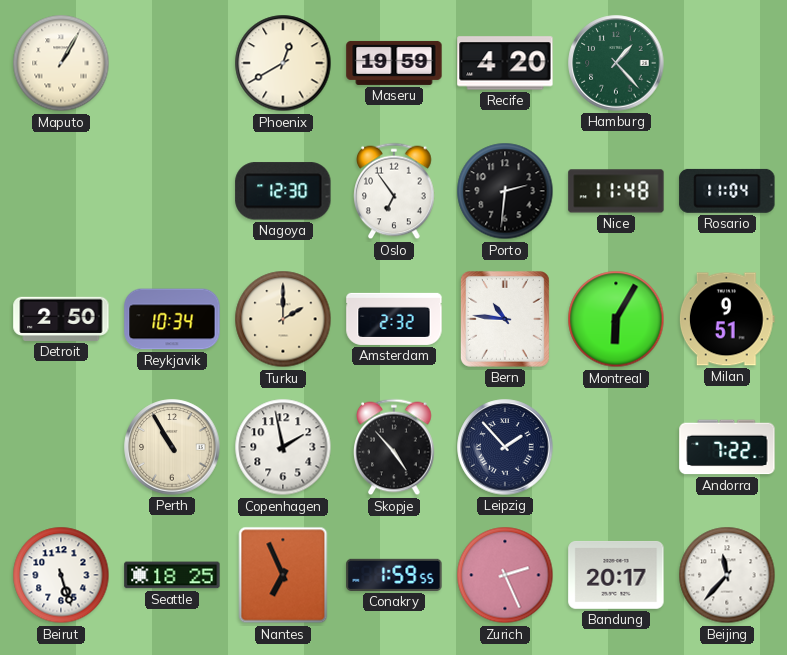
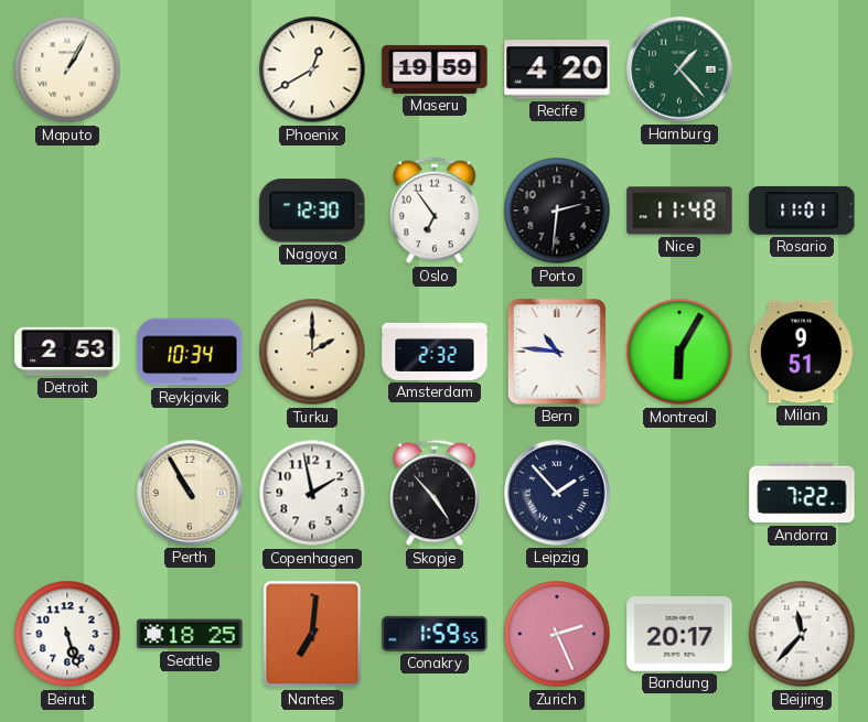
Rosario: 11:04 -> 11:01 (802, 211)
Detroit: 2:50 -> 2:53 (67, 352)
Nantes: 6:56 -> 7:01 (312, 634)
